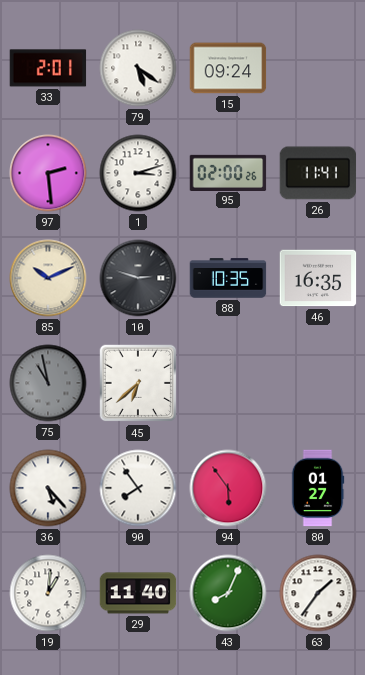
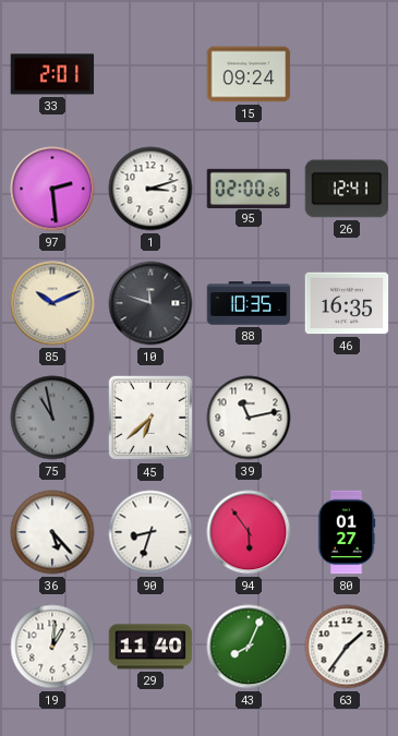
79: 5:21 -> none (138, 68)
26: 11:41 -> 12:41 (347, 189)
10: 2:48 -> 11:48 (150, 303)
39: none -> 11:13 (249, 418)
90: 7:54 -> 8:33 (150, 532)
